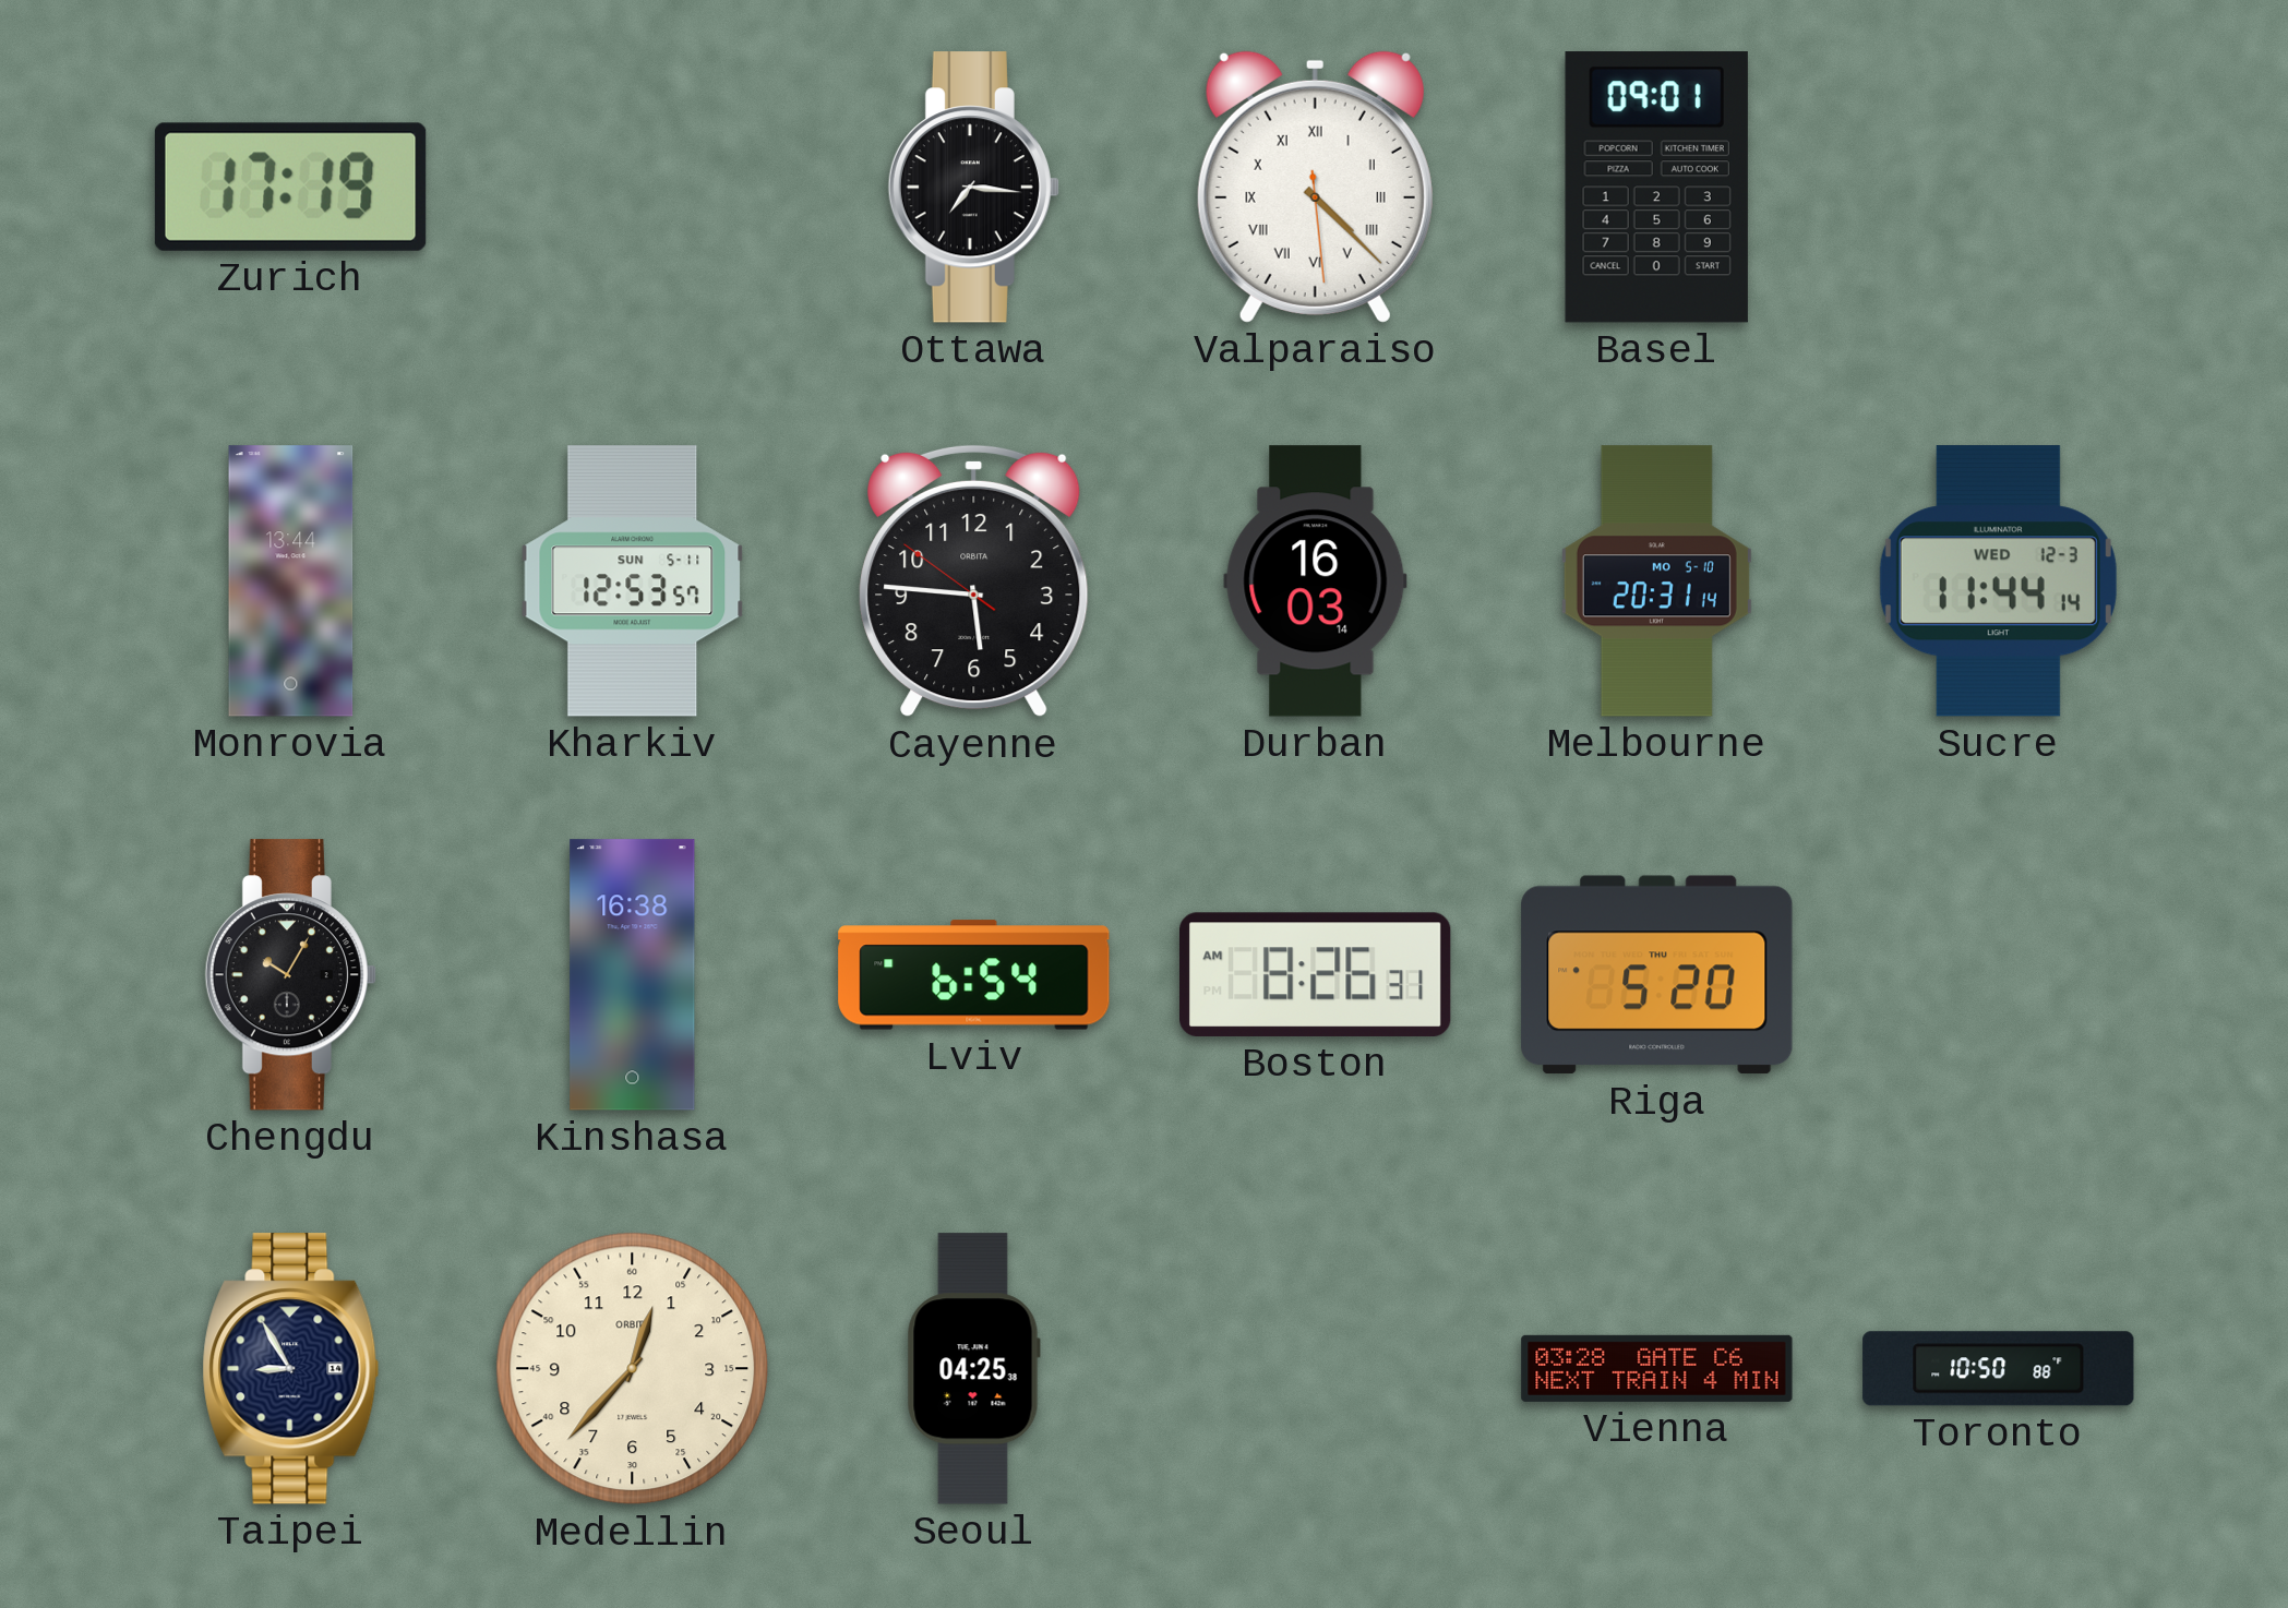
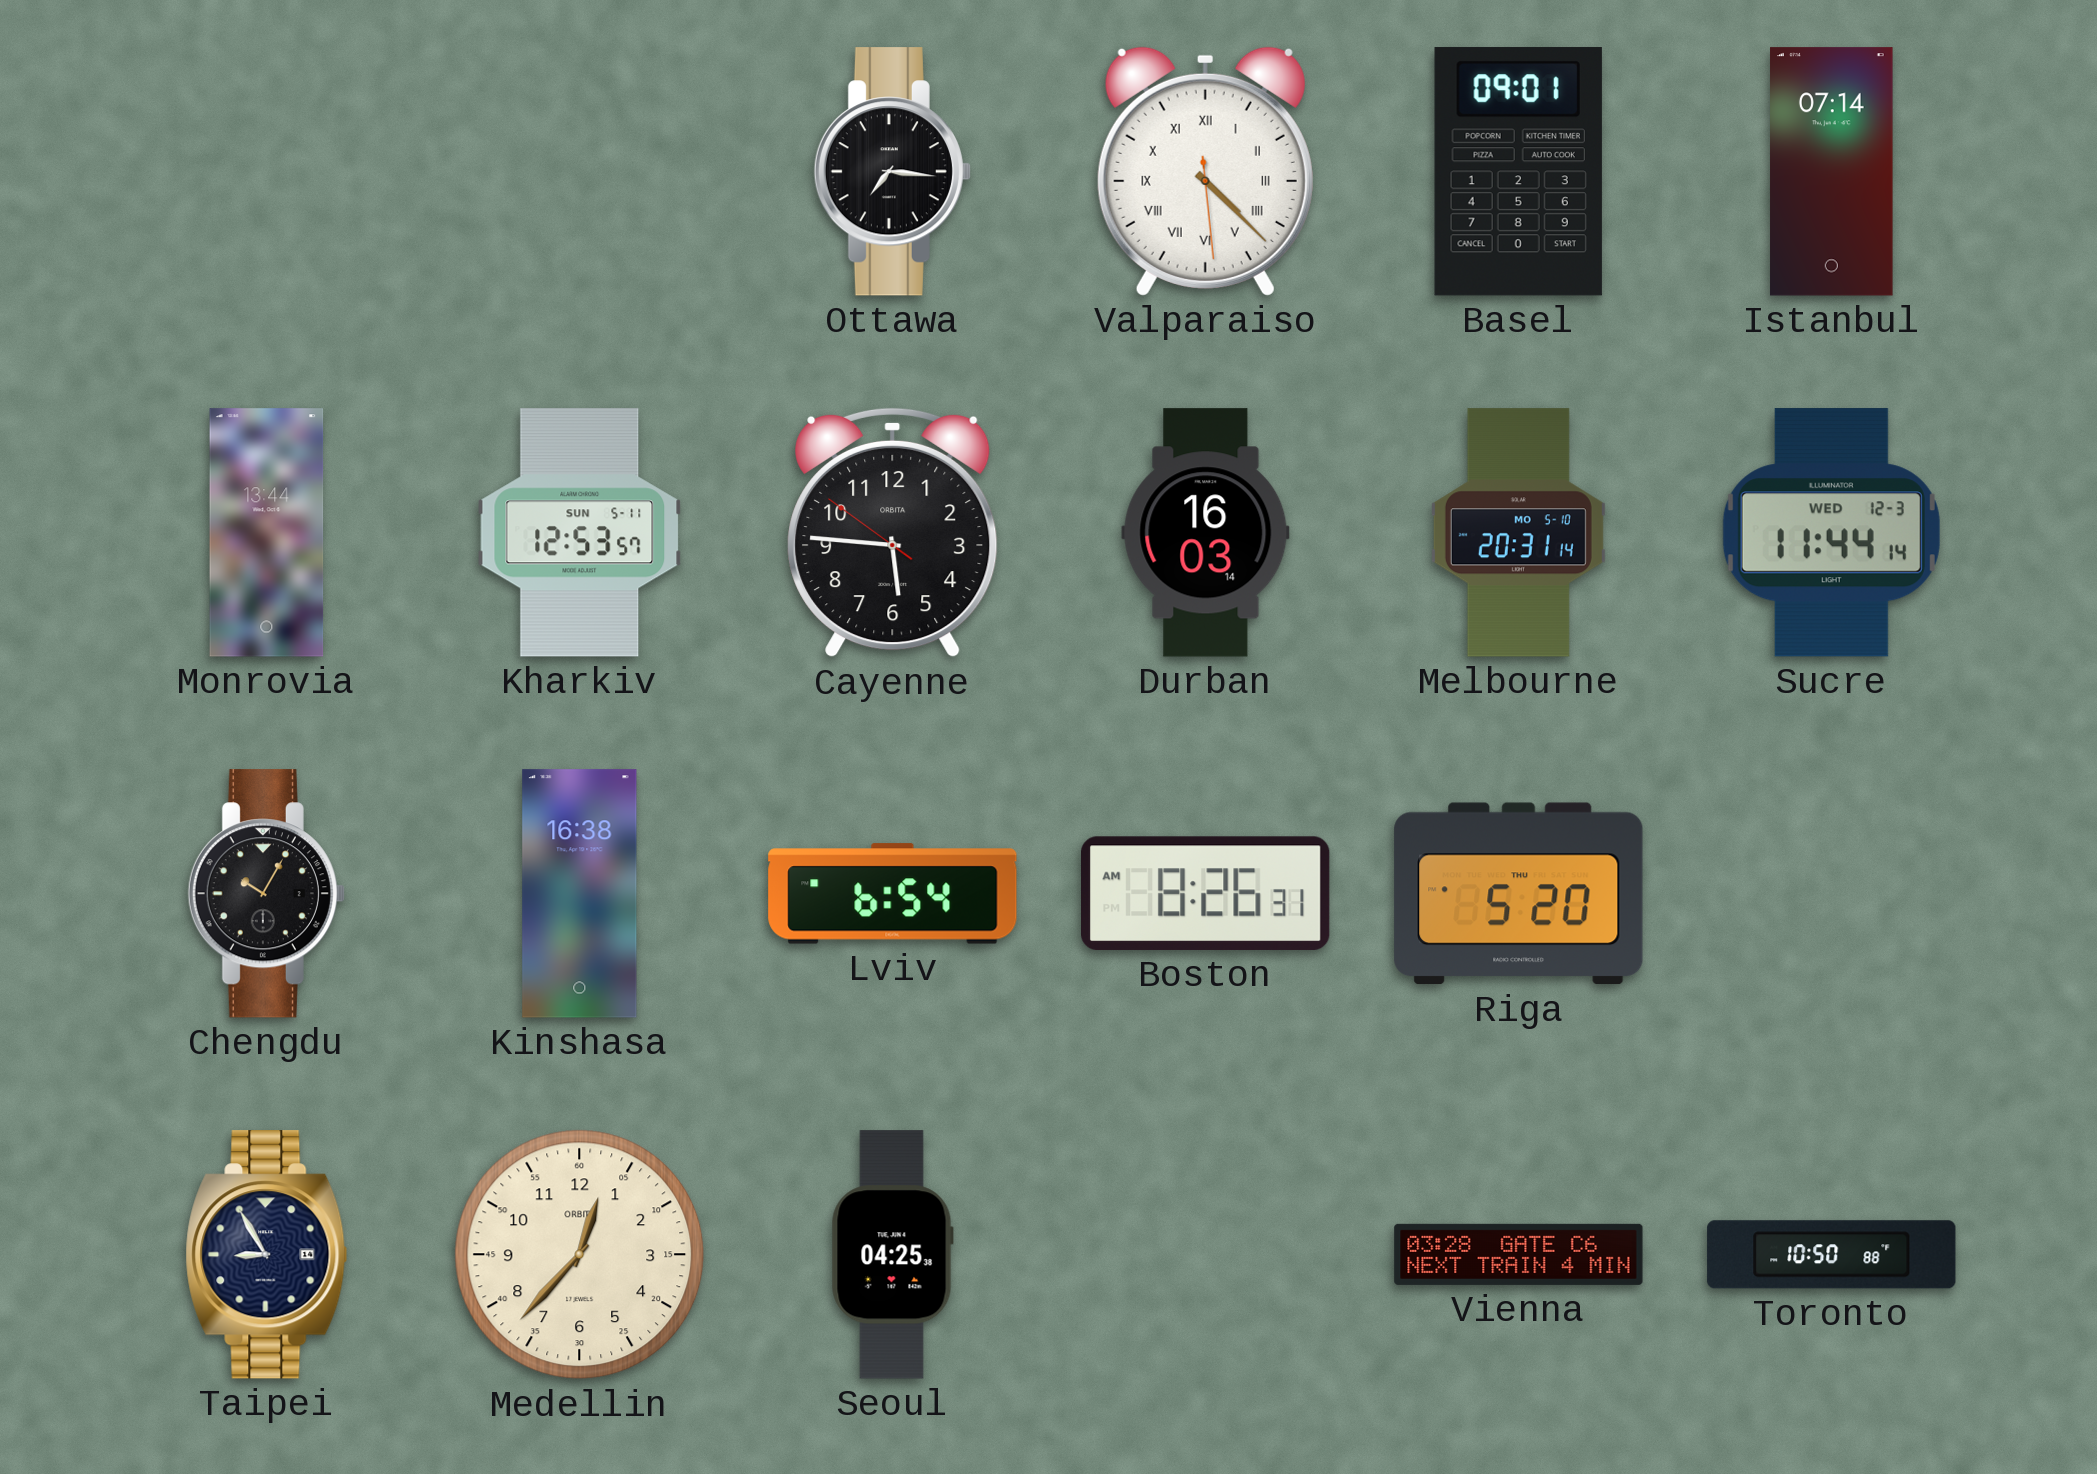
Zurich: 17:19 -> none (290, 187)
Istanbul: none -> 07:14 (1832, 172)
